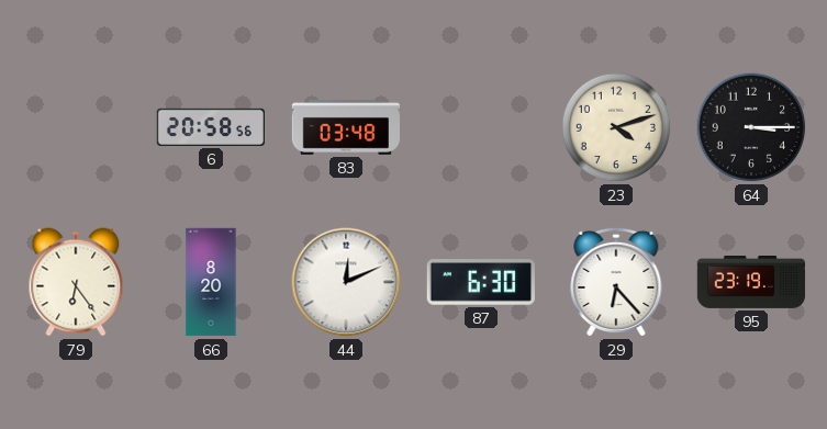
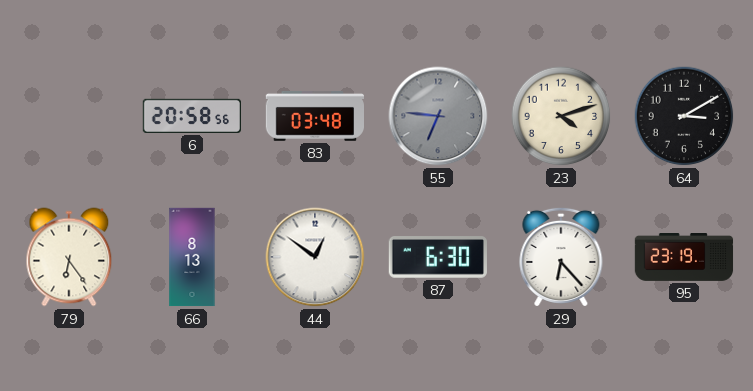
55: none -> 6:46 (438, 116)
64: 3:15 -> 3:10 (684, 116)
66: 8:20 -> 8:13 (192, 257)
44: 12:11 -> 12:51 (315, 257)
